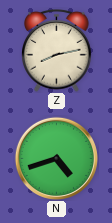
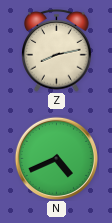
N: 4:42 -> 4:41 (56, 158)
